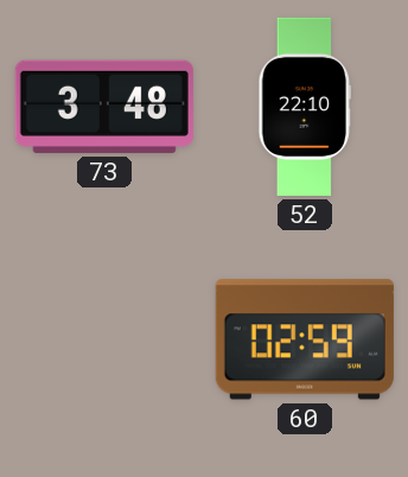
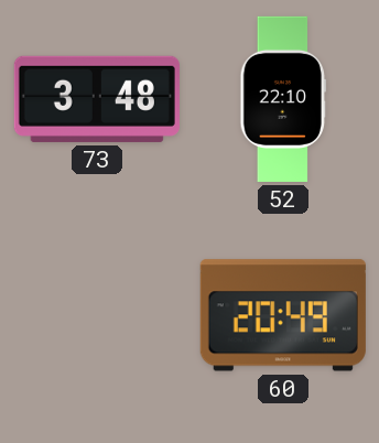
60: 02:59 -> 20:49 (283, 315)
